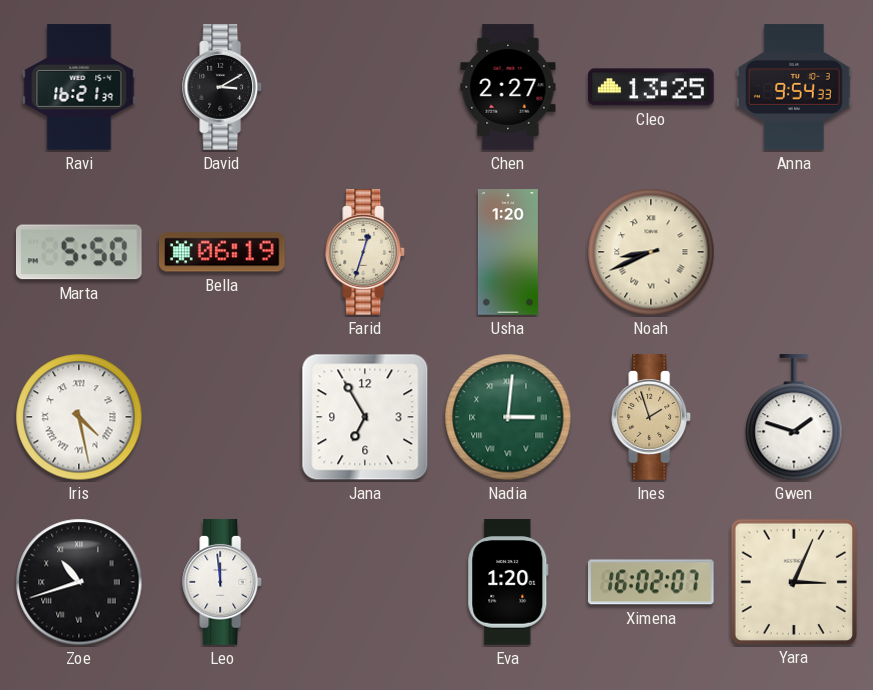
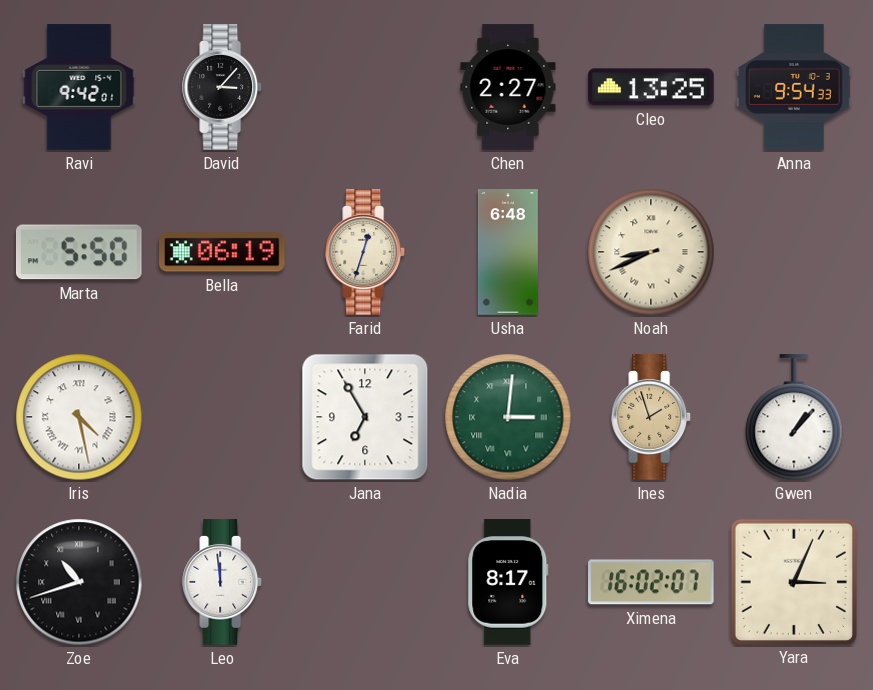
Ravi: 16:21 -> 9:42 (79, 87)
David: 3:10 -> 3:07 (223, 87)
Usha: 1:20 -> 6:48 (508, 252)
Gwen: 1:48 -> 1:07 (794, 418)
Eva: 1:20 -> 8:17 (508, 582)
